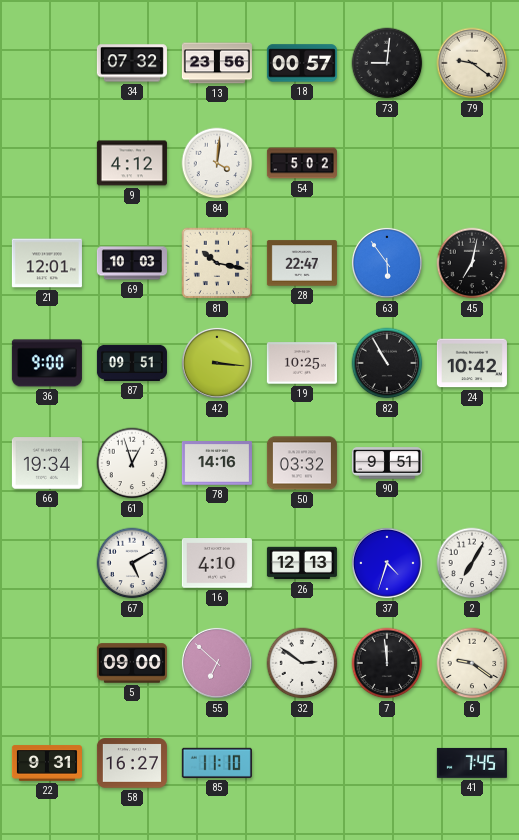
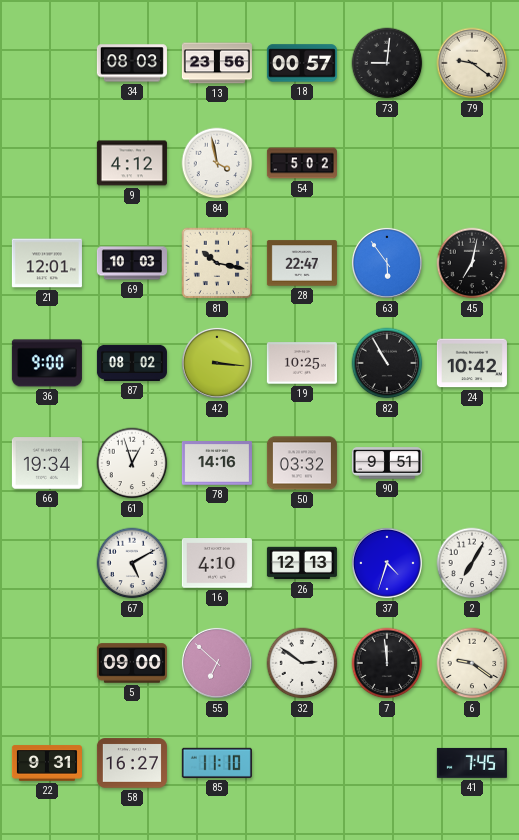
34: 07:32 -> 08:03 (132, 63)
84: 4:01 -> 3:58 (217, 163)
87: 09:51 -> 08:02 (132, 363)
